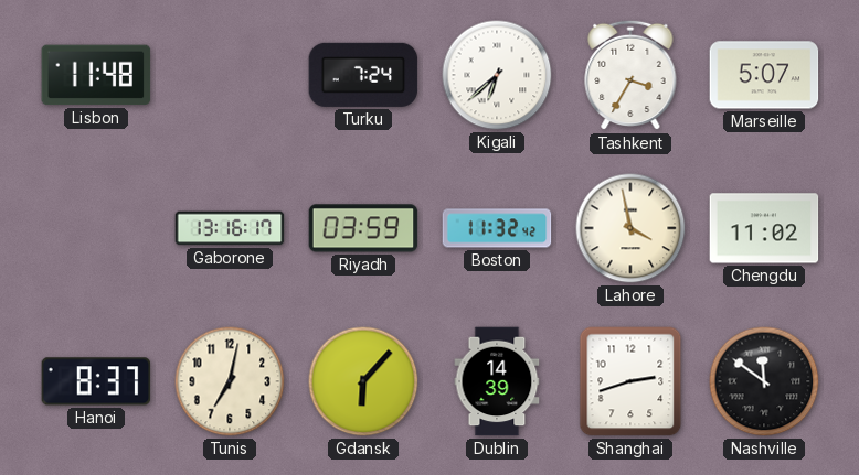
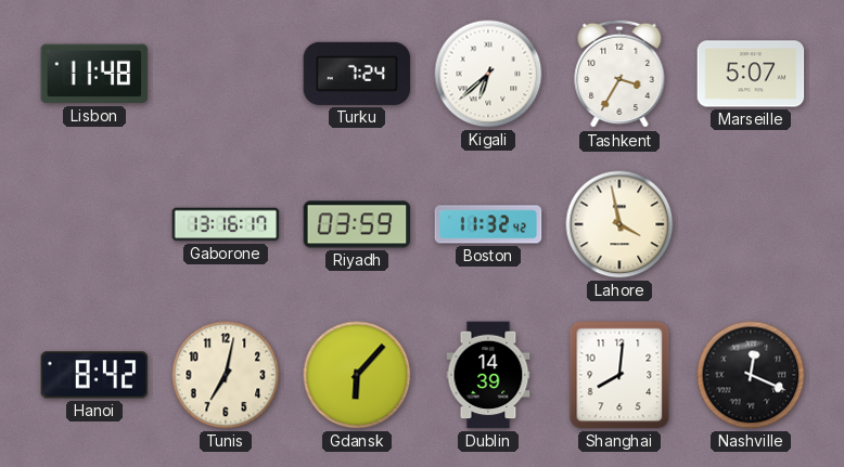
Chengdu: 11:02 -> none (764, 228)
Hanoi: 8:37 -> 8:42 (94, 375)
Shanghai: 2:42 -> 8:01 (619, 375)
Nashville: 11:51 -> 12:19 (751, 375)
